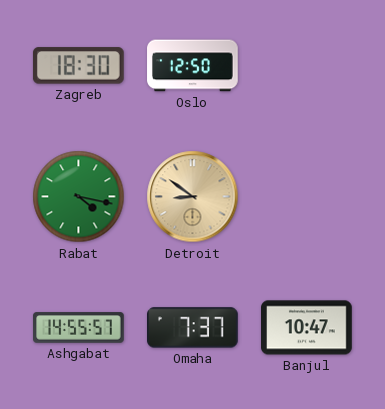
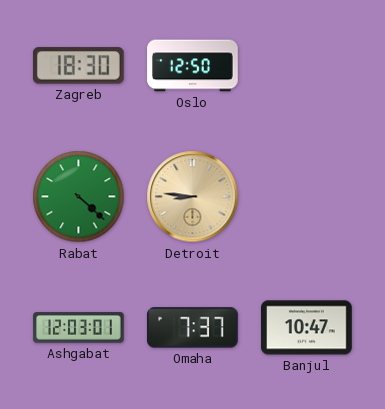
Rabat: 4:17 -> 4:22 (79, 197)
Detroit: 8:51 -> 8:46 (193, 197)
Ashgabat: 14:55 -> 12:03 (79, 328)
